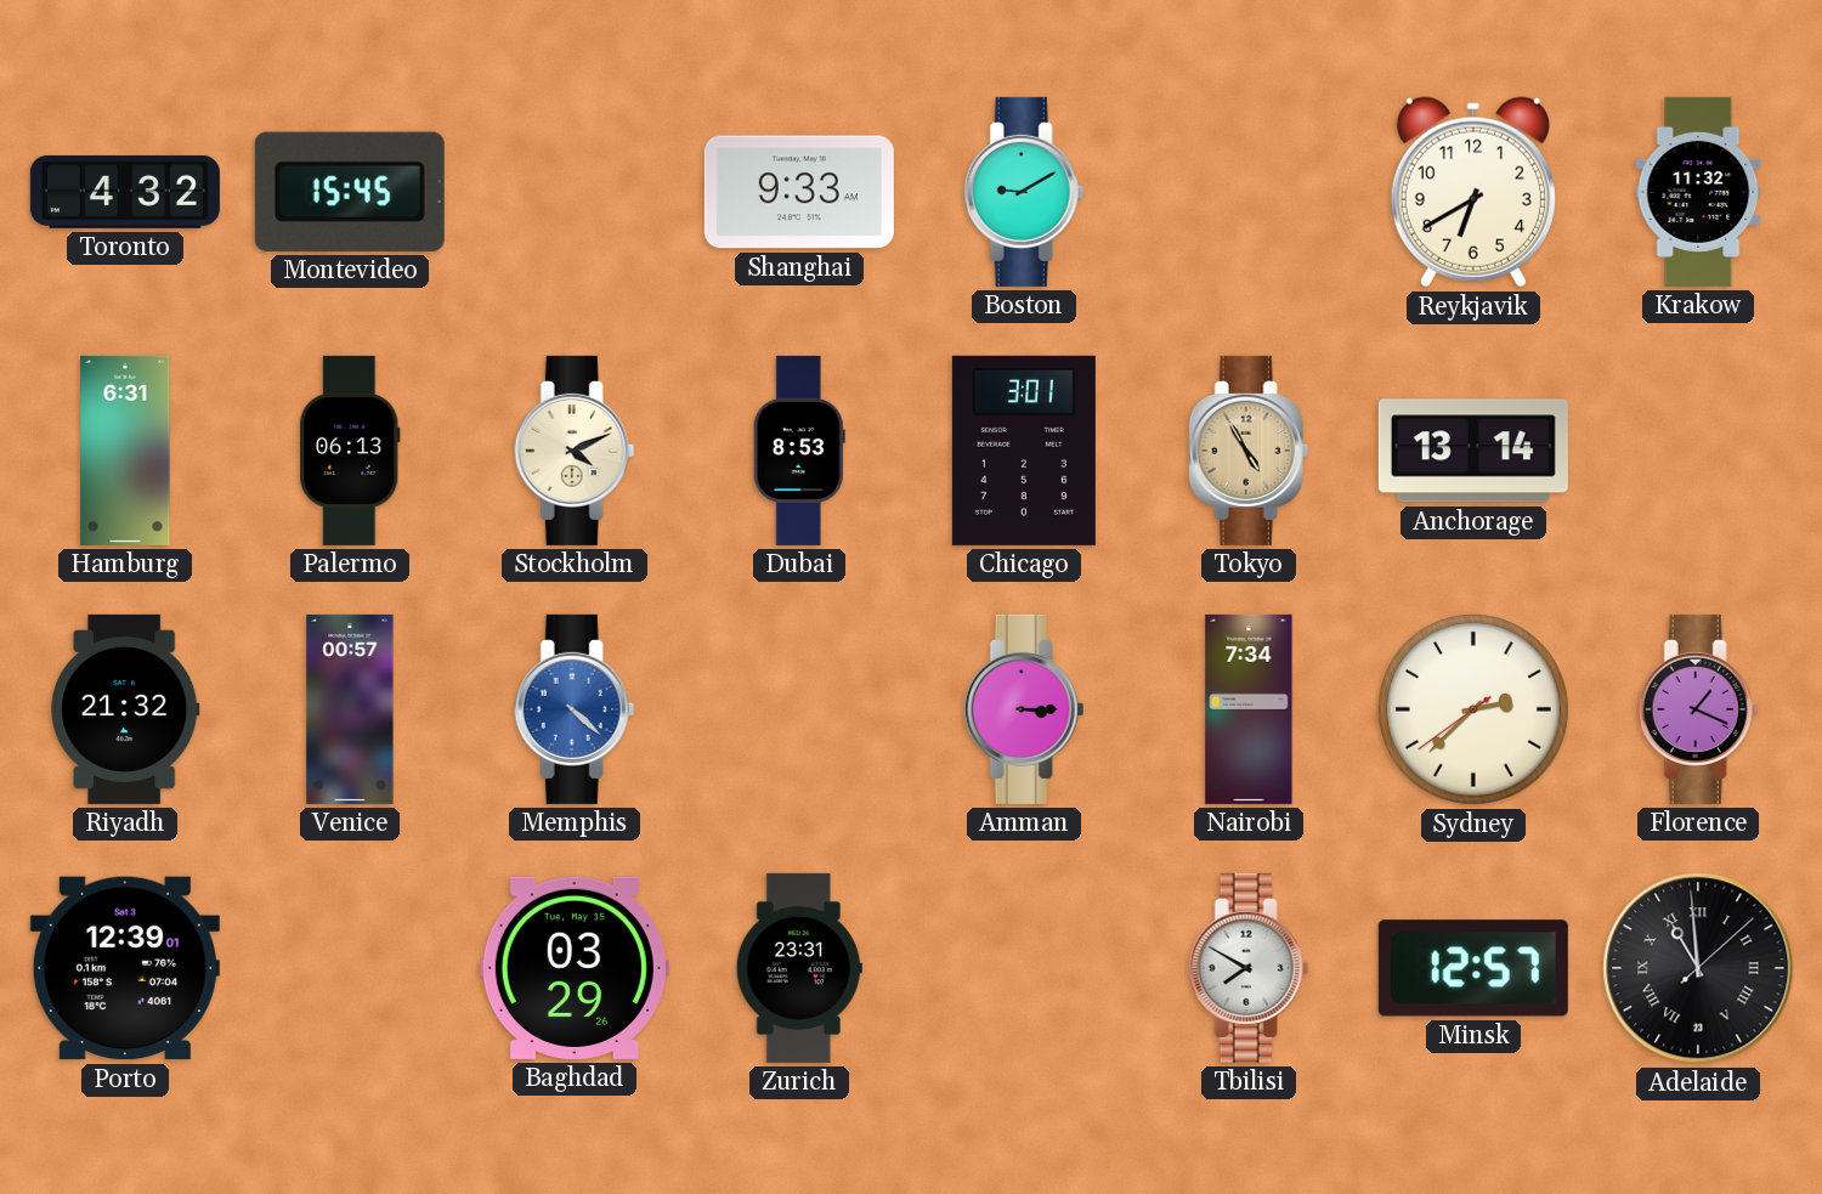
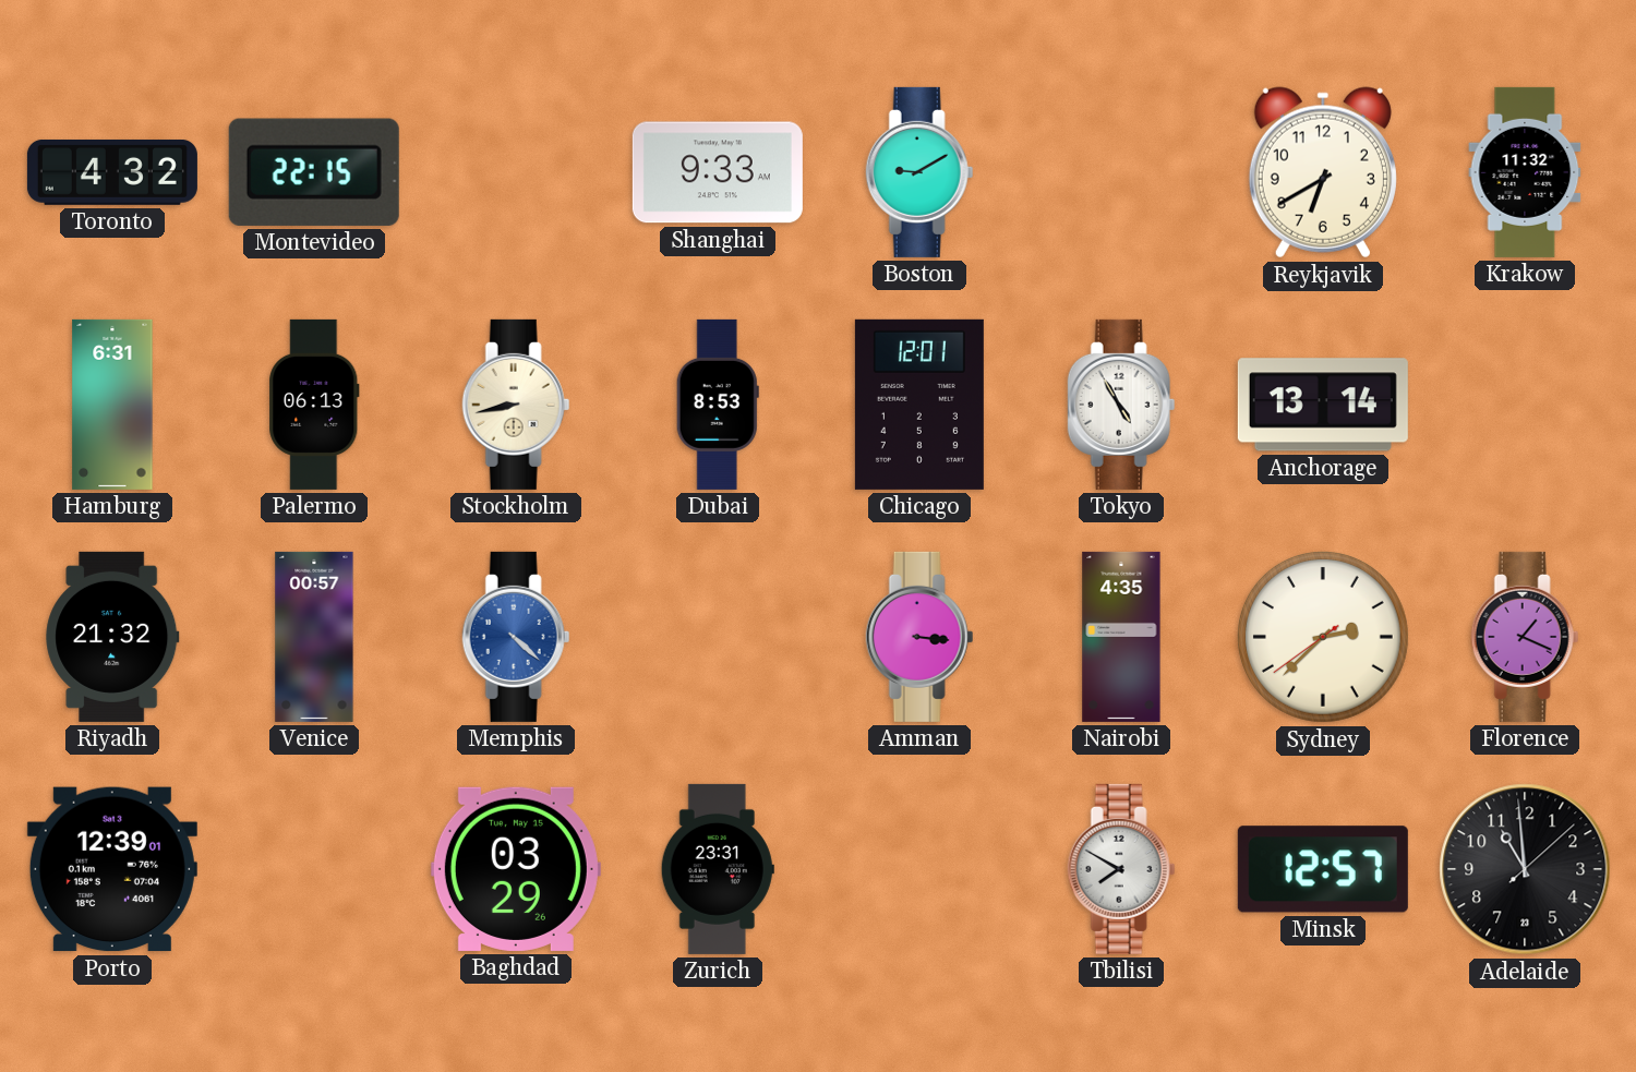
Montevideo: 15:45 -> 22:15 (314, 172)
Stockholm: 4:11 -> 8:43 (516, 405)
Chicago: 3:01 -> 12:01 (919, 405)
Tokyo dial: champagne -> white (1121, 405)
Amman: 3:15 -> 3:16 (919, 637)
Nairobi: 7:34 -> 4:35 (1121, 637)
Adelaide numerals: Roman -> Arabic (1525, 869)
